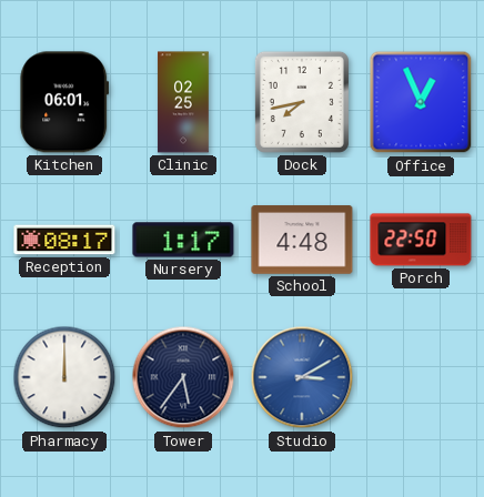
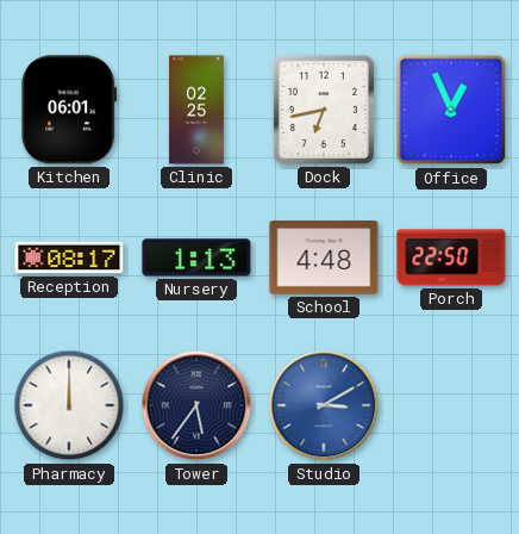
Dock: 7:43 -> 6:43 (324, 110)
Nursery: 1:17 -> 1:13 (196, 257)
